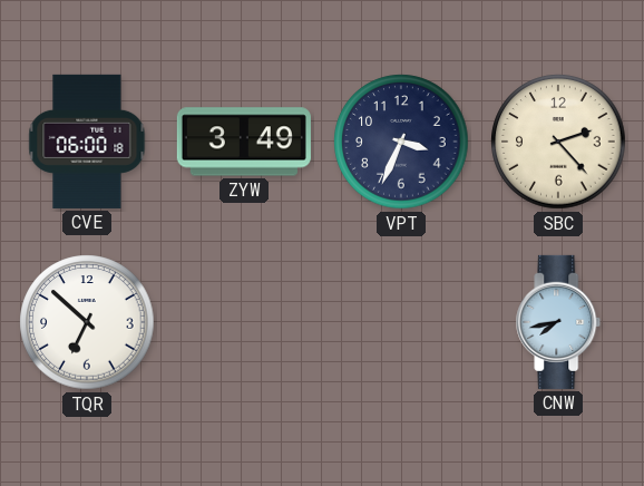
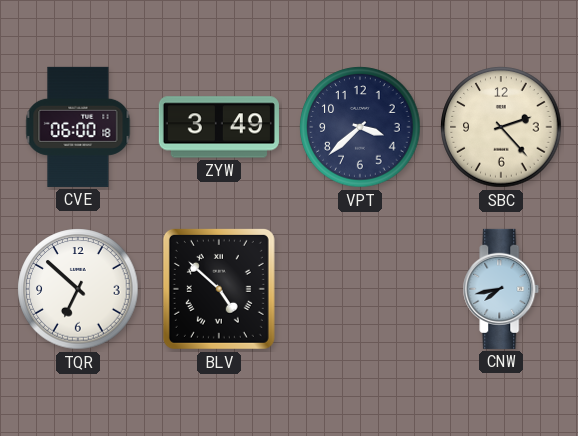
VPT: 3:34 -> 3:38 (360, 127)
BLV: none -> 4:52 (219, 289)
